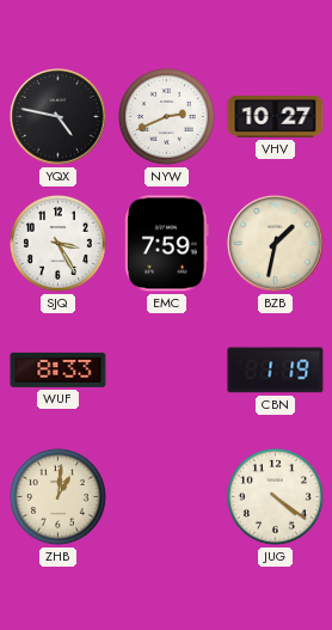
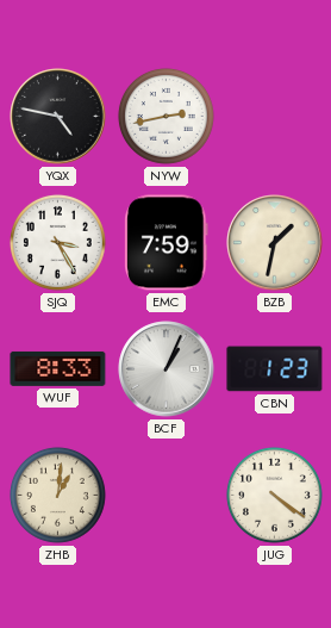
NYW: 2:41 -> 2:43 (165, 116)
VHV: 10:27 -> none (276, 117)
BCF: none -> 1:04 (167, 369)
CBN: 1:19 -> 1:23 (275, 369)
